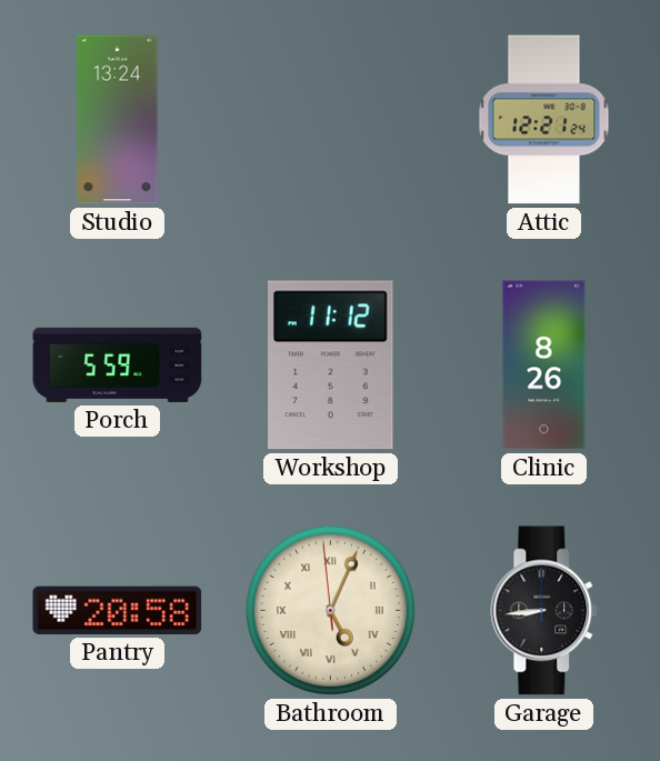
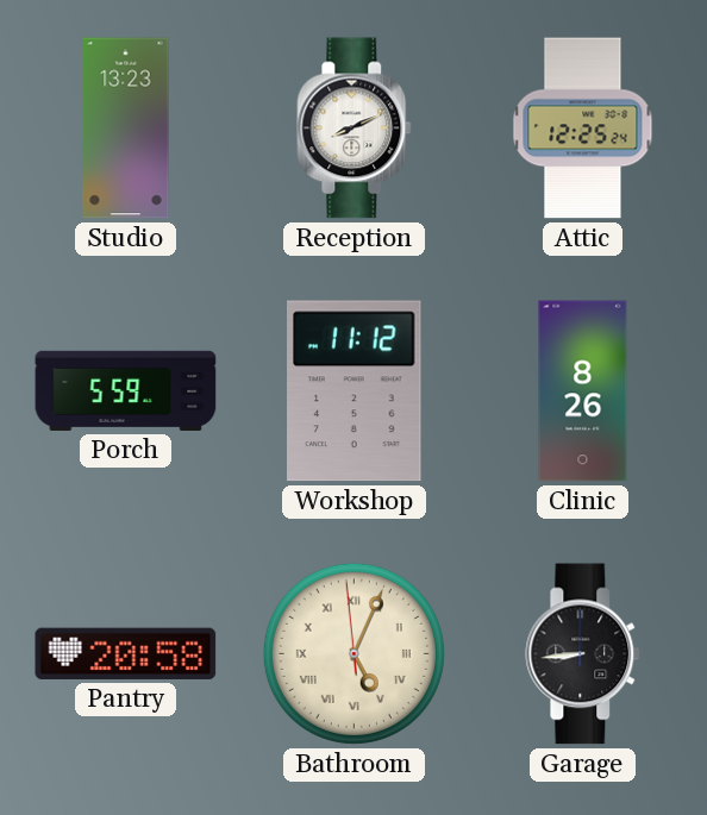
Studio: 13:24 -> 13:23 (126, 128)
Reception: none -> 8:11 (355, 128)
Attic: 12:21 -> 12:25 (583, 128)
